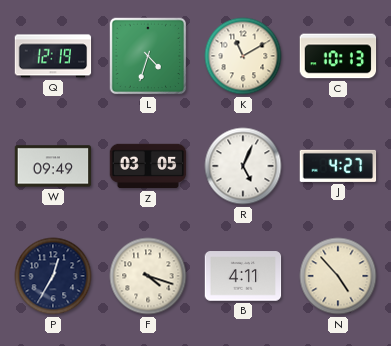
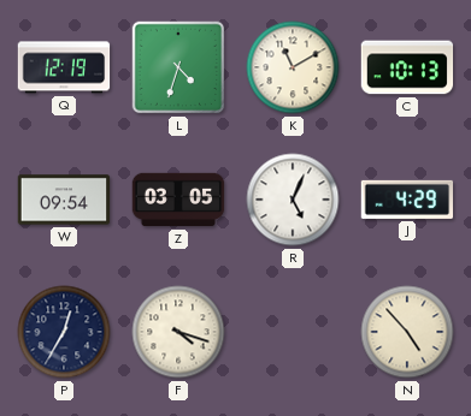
W: 09:49 -> 09:54 (64, 200)
J: 4:27 -> 4:29 (407, 200)
B: 4:11 -> none (243, 276)
